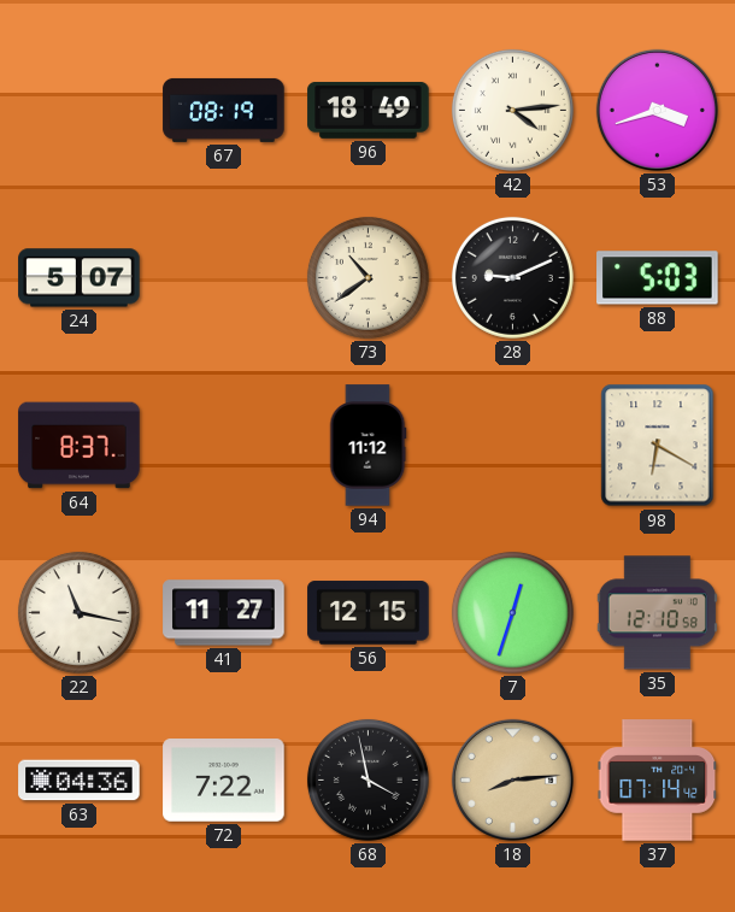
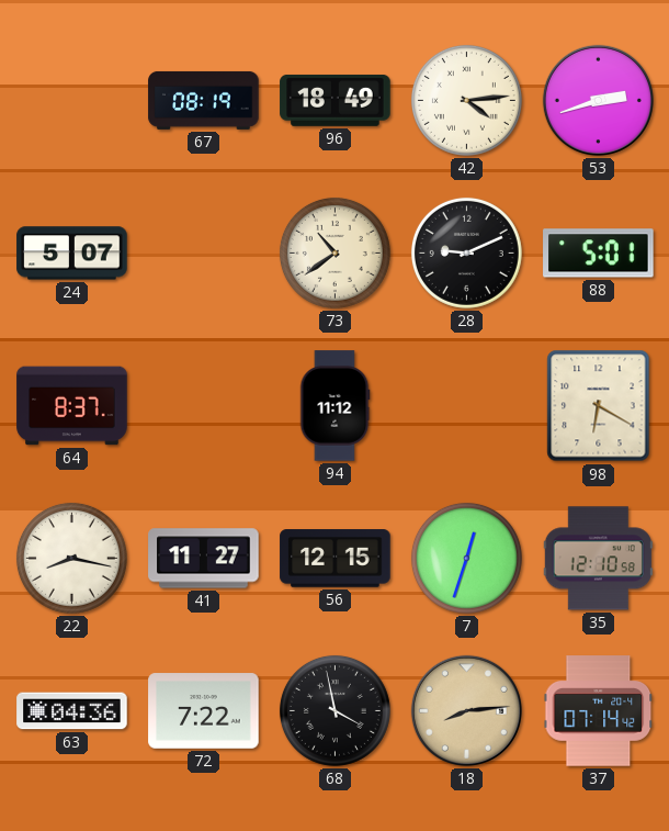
53: 3:42 -> 2:42 (598, 100)
88: 5:03 -> 5:01 (599, 254)
22: 11:17 -> 8:17 (71, 558)
